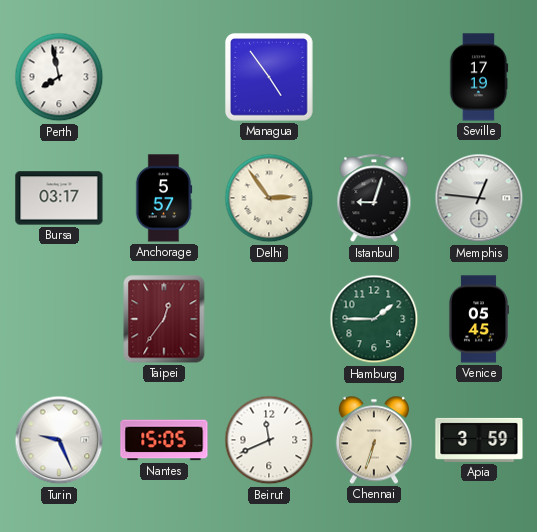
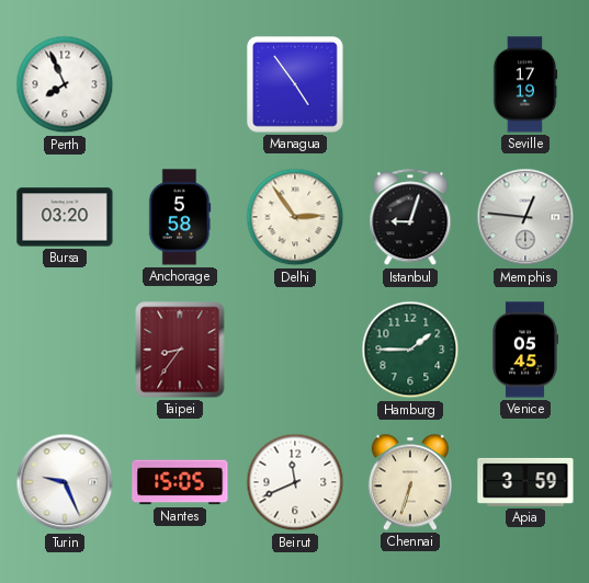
Perth: 7:58 -> 7:56 (65, 84)
Bursa: 03:17 -> 03:20 (65, 217)
Anchorage: 5:57 -> 5:58 (180, 217)
Taipei: 12:36 -> 8:36 (180, 350)
